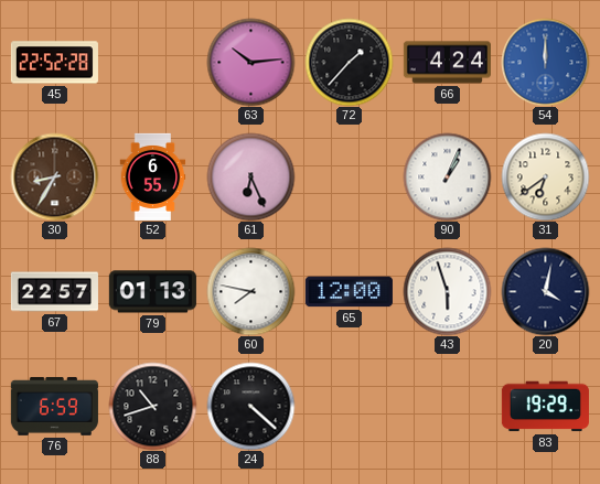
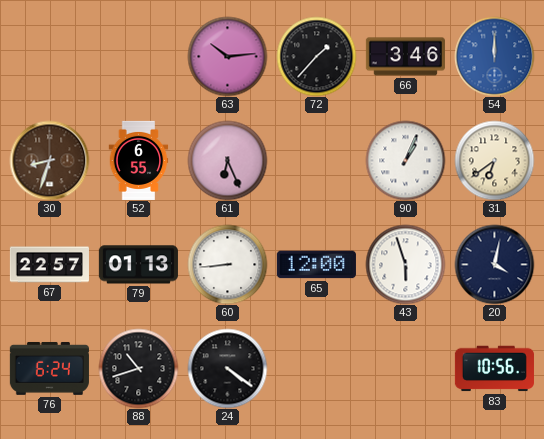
45: 22:52 -> none (54, 63)
66: 4:24 -> 3:46 (405, 57)
30: 8:35 -> 8:33 (49, 160)
60: 7:47 -> 8:44 (227, 264)
76: 6:59 -> 6:24 (49, 368)
24: 4:22 -> 4:21 (227, 368)
83: 19:29 -> 10:56 (494, 369)
